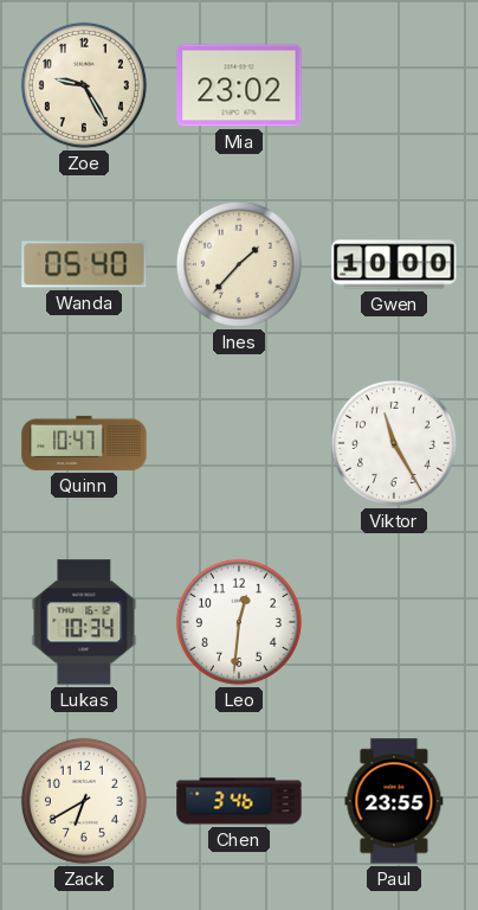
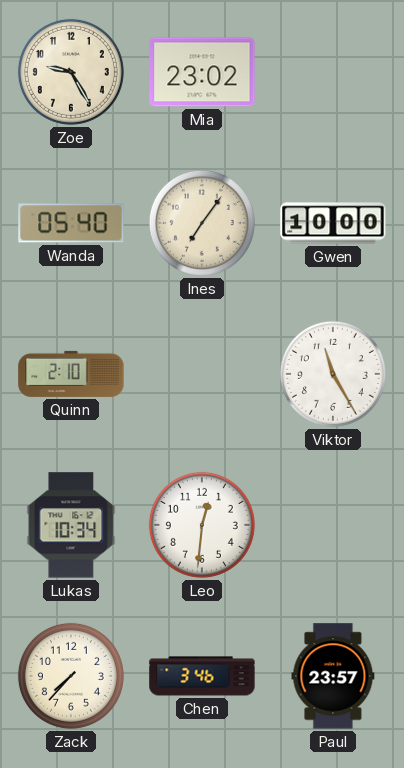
Ines: 1:37 -> 7:06 (202, 223)
Quinn: 10:47 -> 2:10 (71, 374)
Zack: 6:40 -> 7:37 (71, 676)
Paul: 23:55 -> 23:57 (333, 676)
